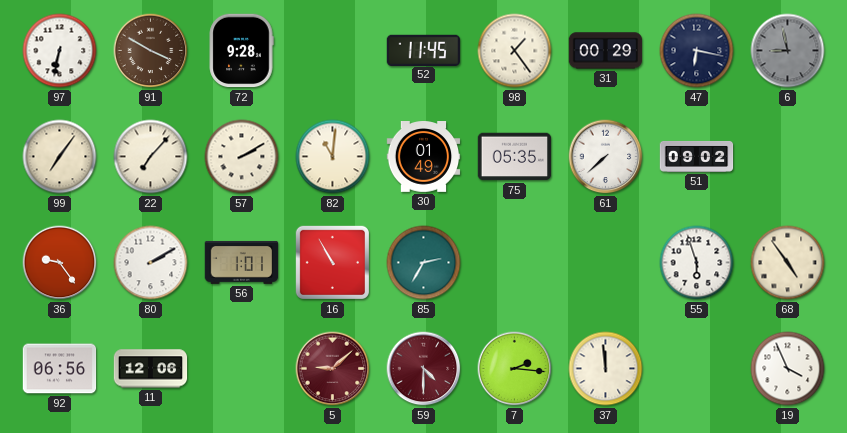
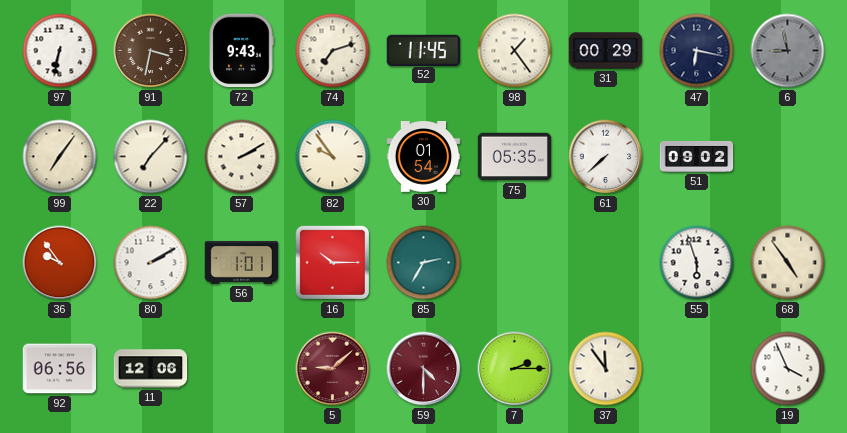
91: 3:50 -> 3:32 (151, 51)
72: 9:28 -> 9:43 (241, 51)
74: none -> 7:12 (333, 51)
82: 11:01 -> 9:54 (333, 157)
30: 01:49 -> 01:54 (424, 157)
36: 9:24 -> 9:54 (60, 263)
16: 10:55 -> 10:15 (332, 262)
7: 2:16 -> 2:15 (515, 369)
37: 11:59 -> 11:54 (606, 369)
